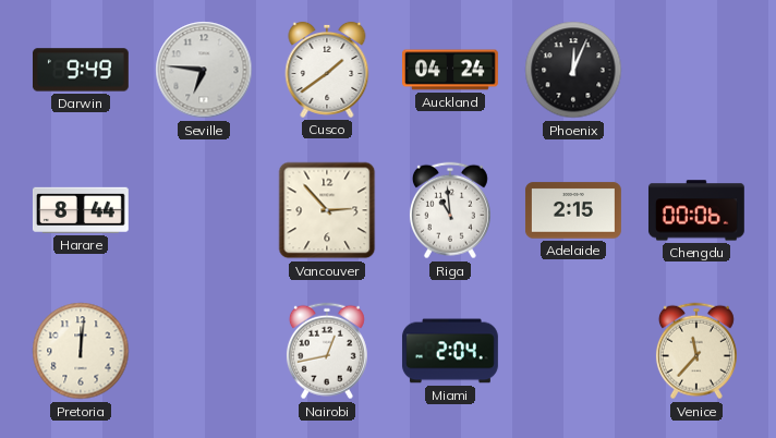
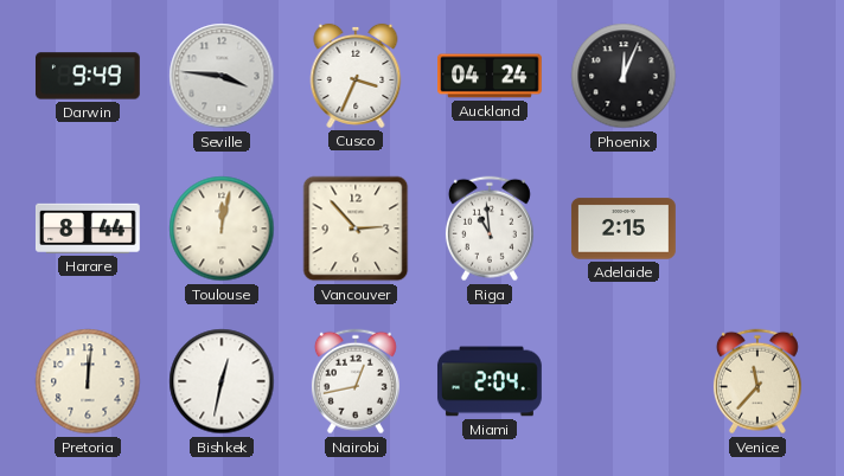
Seville: 6:46 -> 3:46 (222, 76)
Cusco: 1:39 -> 3:34 (356, 76)
Toulouse: none -> 12:02 (222, 229)
Chengdu: 00:06 -> none (696, 210)
Bishkek: none -> 12:32 (222, 381)
